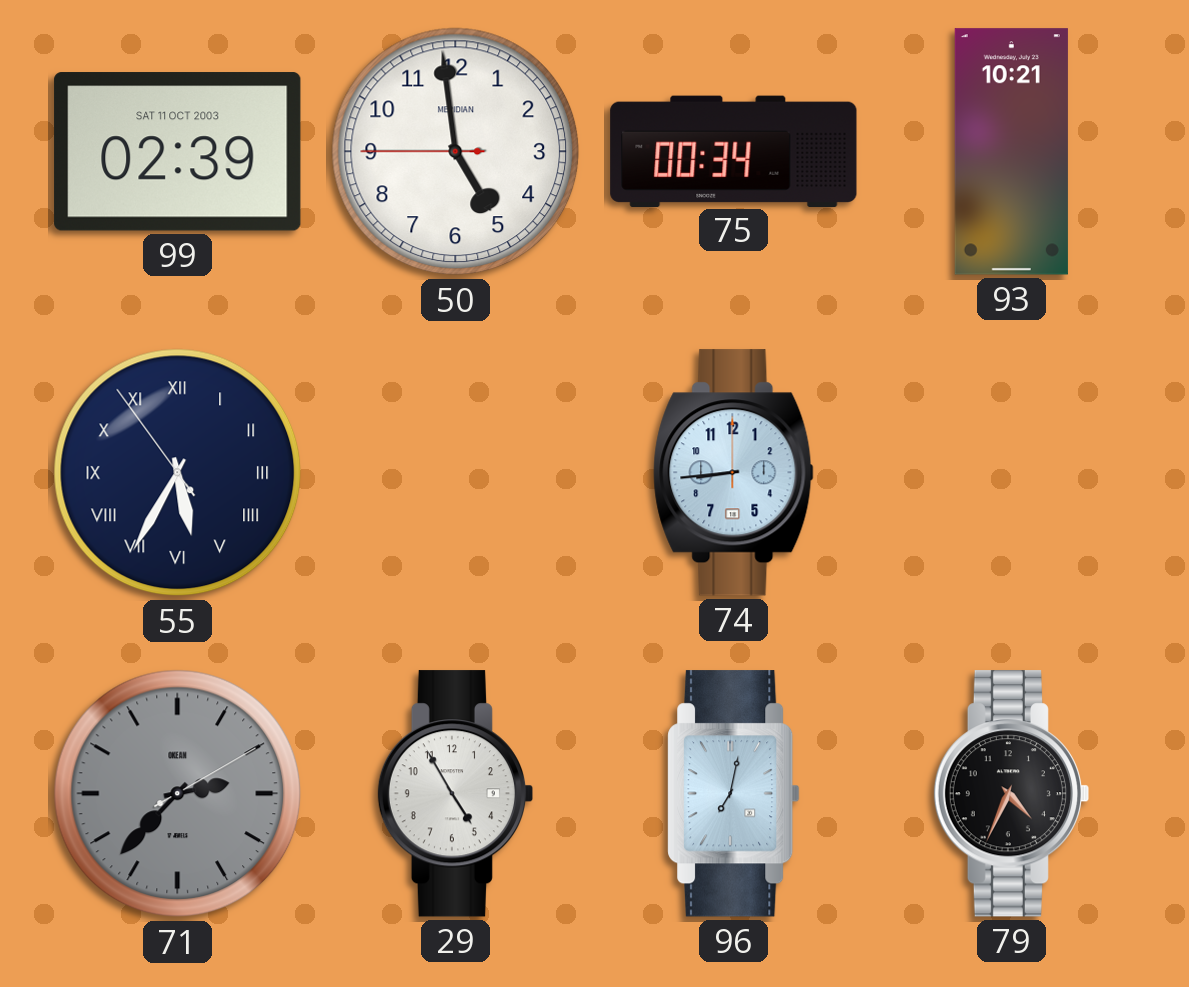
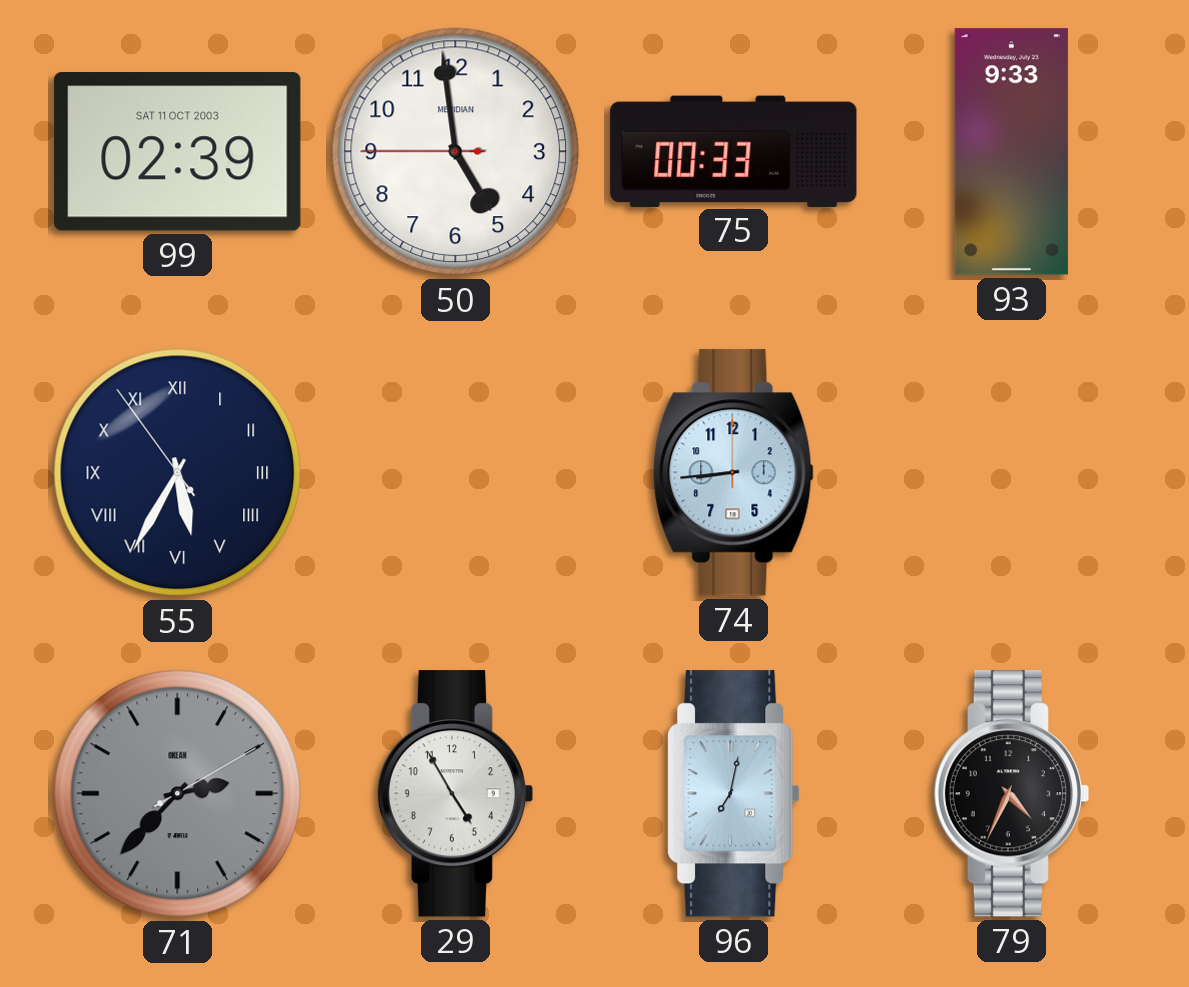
75: 00:34 -> 00:33 (734, 151)
93: 10:21 -> 9:33 (1011, 152)
